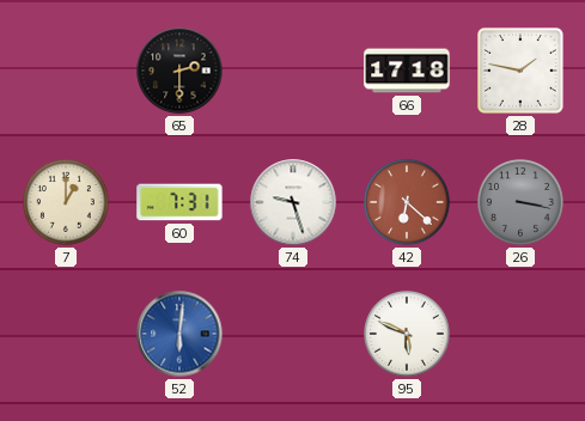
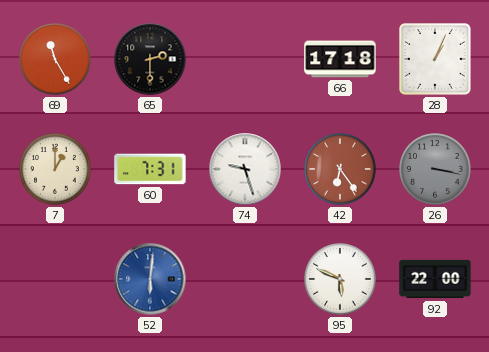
69: none -> 11:25 (56, 60)
28: 1:47 -> 1:04 (436, 60)
42: 6:22 -> 6:24 (341, 170)
92: none -> 22:00 (435, 279)
